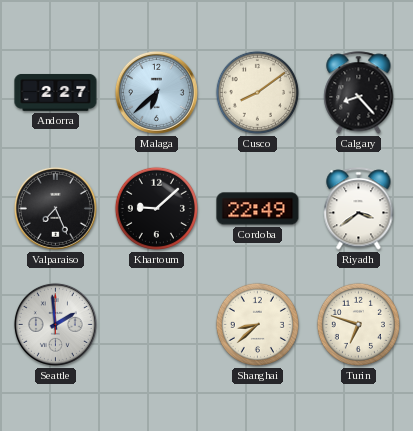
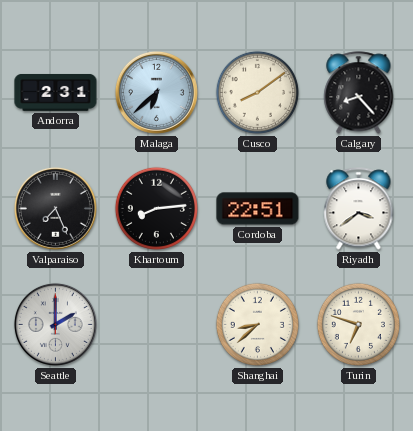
Andorra: 2:27 -> 2:31 (56, 92)
Khartoum: 9:08 -> 8:14 (156, 208)
Cordoba: 22:49 -> 22:51 (258, 209)
Seattle: 1:59 -> 2:00 (55, 324)
